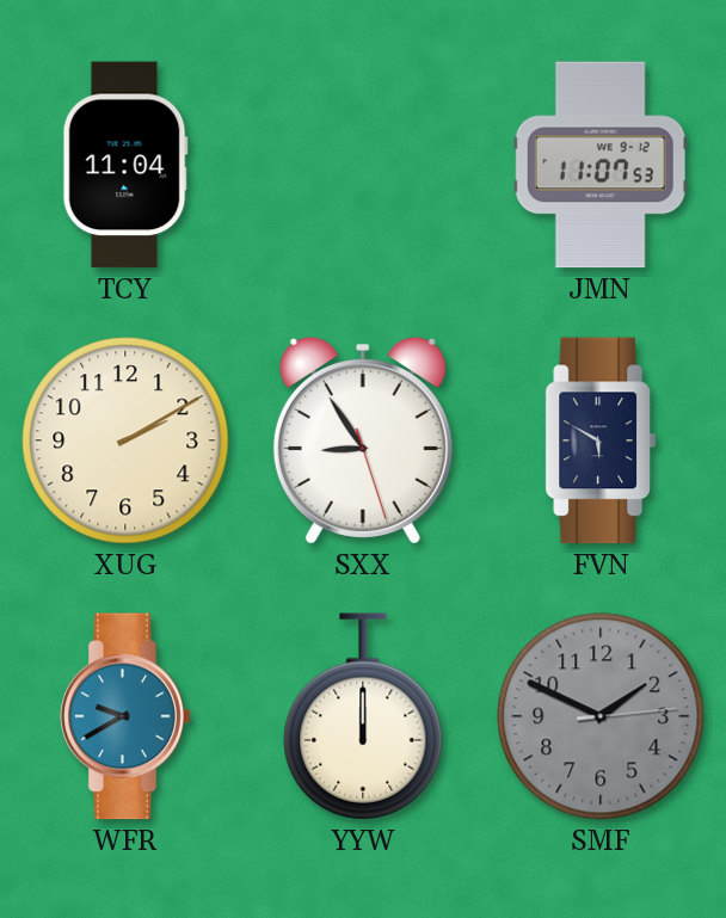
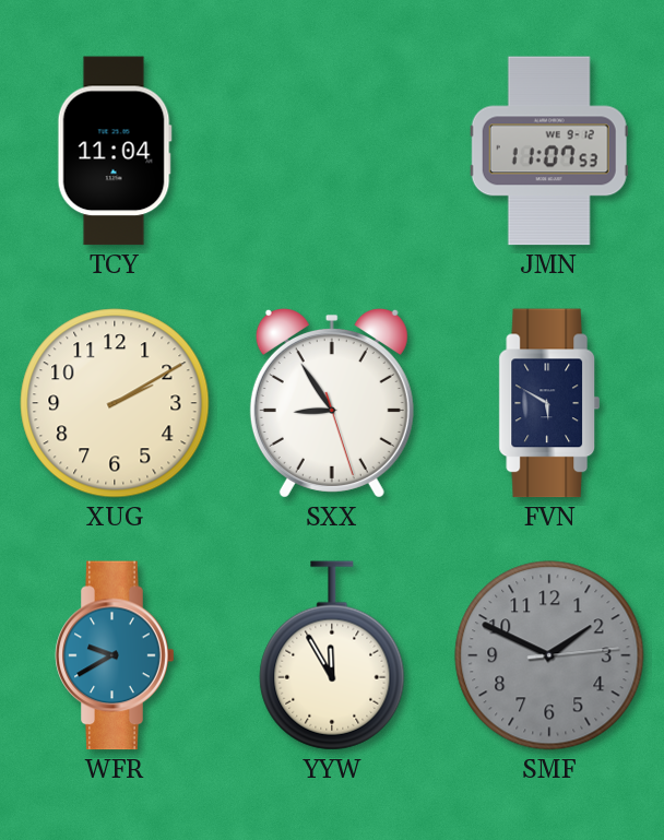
YYW: 12:00 -> 11:55 (332, 655)
